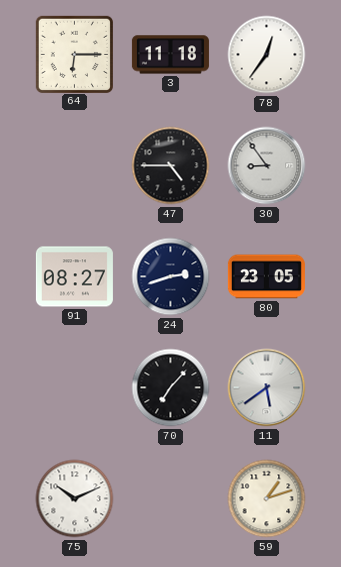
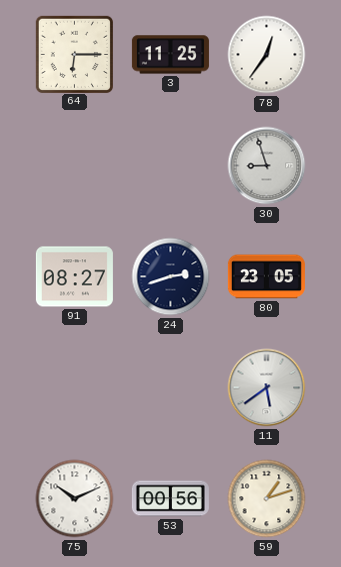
3: 11:18 -> 11:25 (170, 55)
47: 4:45 -> none (171, 166)
30: 8:54 -> 8:57 (267, 166)
70: 7:07 -> none (171, 388)
53: none -> 00:56 (170, 499)
